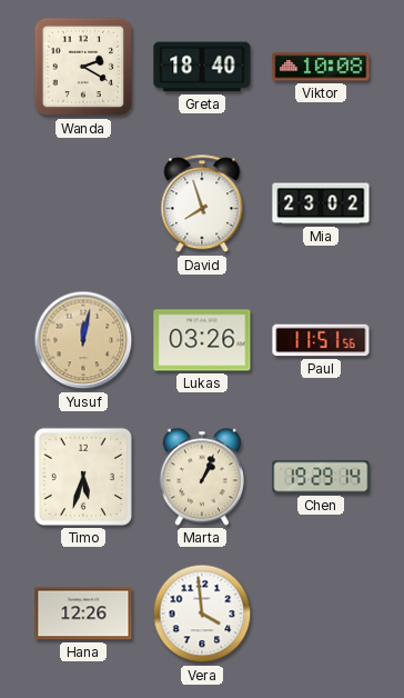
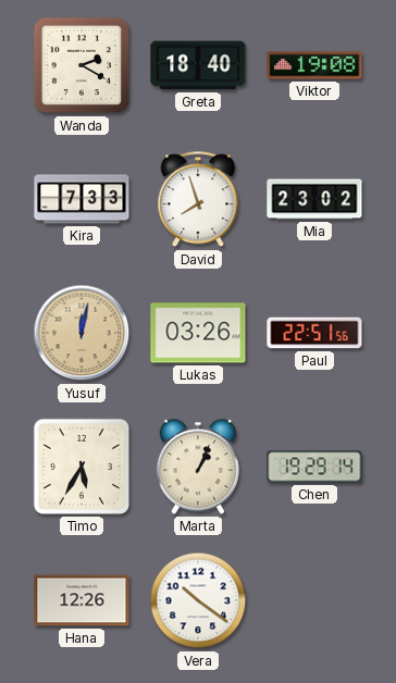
Viktor: 10:08 -> 19:08 (314, 65)
Kira: none -> 7:33 (82, 199)
Paul: 11:51 -> 22:51 (314, 333)
Timo: 5:33 -> 5:35 (82, 467)
Vera: 3:59 -> 10:21 (198, 600)
